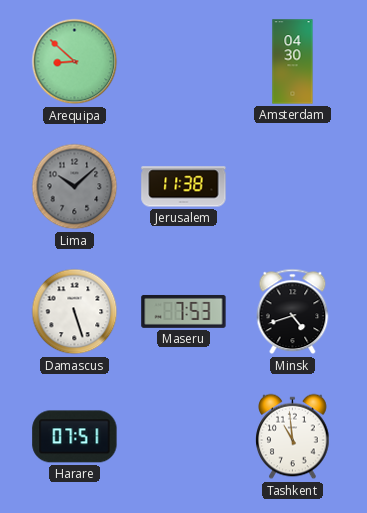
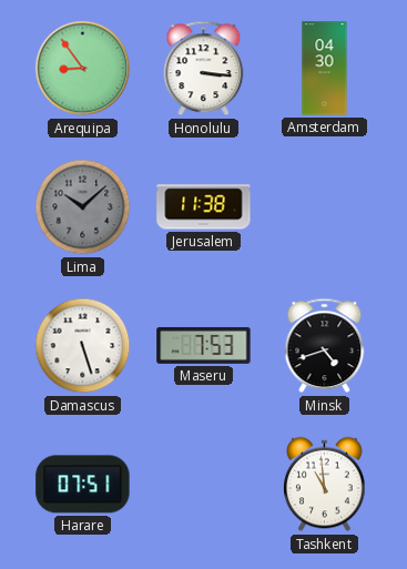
Arequipa: 8:52 -> 8:54 (83, 69)
Honolulu: none -> 3:16 (204, 69)
